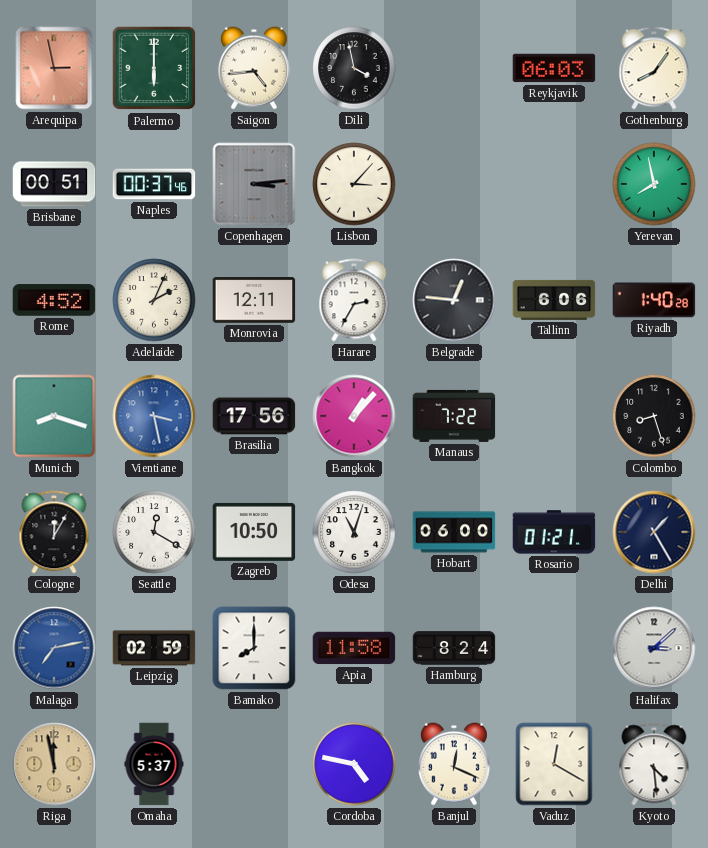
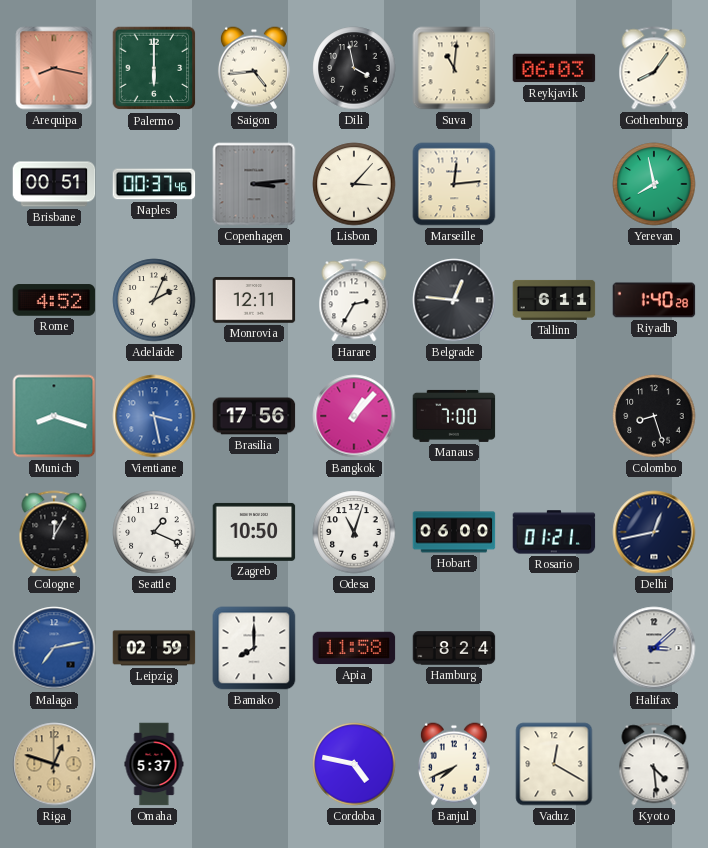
Arequipa: 2:58 -> 8:17 (54, 68)
Suva: none -> 11:01 (454, 68)
Marseille: none -> 12:14 (454, 184)
Tallinn: 6:06 -> 6:11 (554, 300)
Manaus: 7:22 -> 7:00 (454, 416)
Seattle: 12:20 -> 1:19 (154, 532)
Delhi: 1:25 -> 12:43 (654, 532)
Riga: 11:58 -> 12:48 (54, 764)
Banjul: 12:19 -> 7:41 (454, 764)
